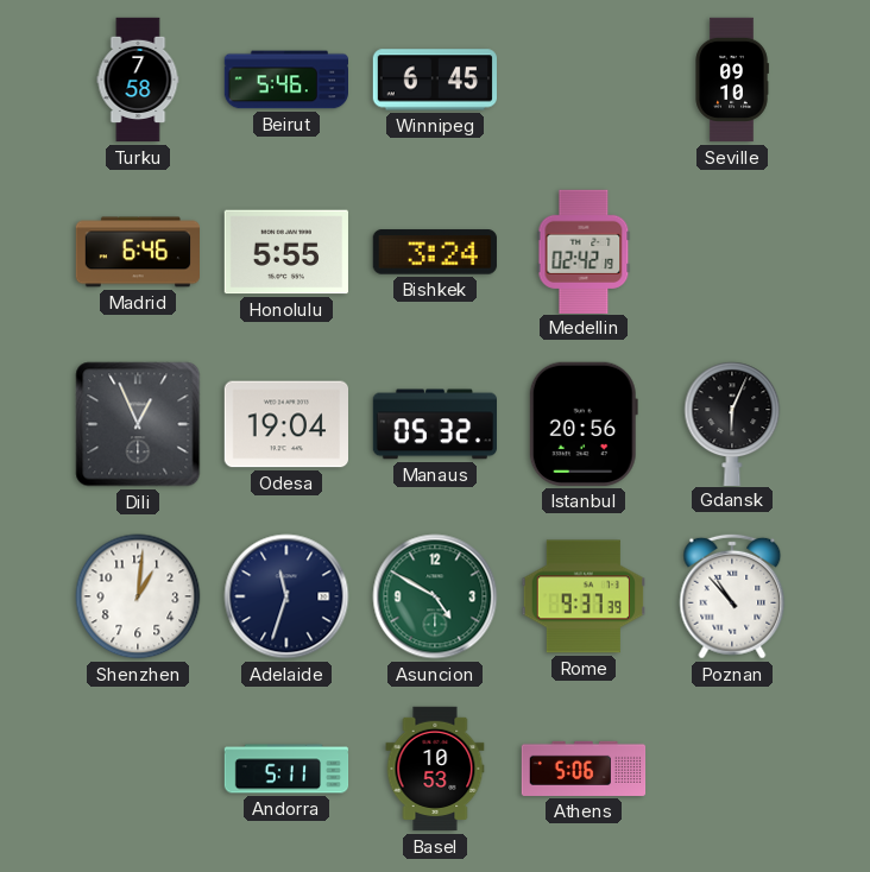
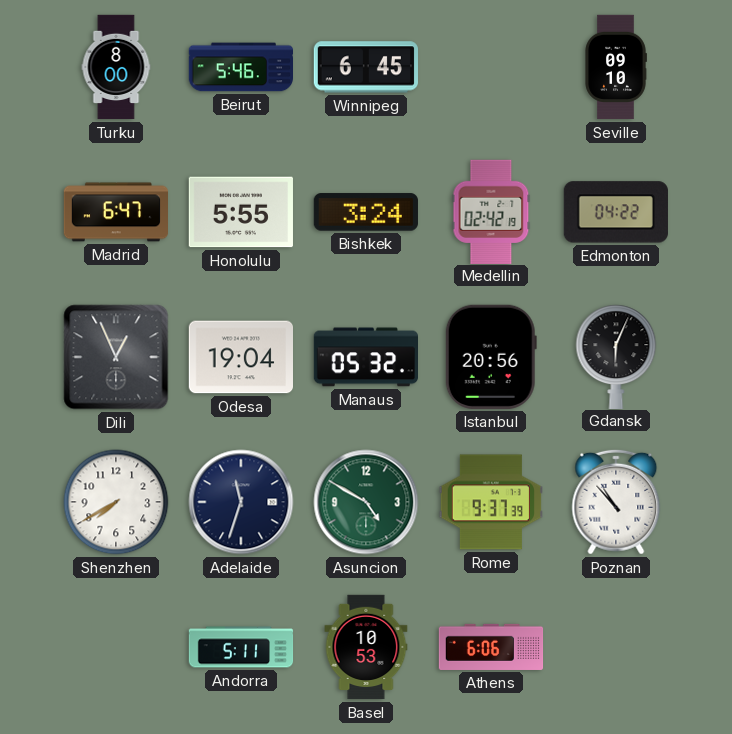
Turku: 7:58 -> 8:00 (116, 67)
Madrid: 6:46 -> 6:47 (115, 212)
Edmonton: none -> 04:22 (616, 212)
Shenzhen: 1:01 -> 7:40 (116, 502)
Athens: 5:06 -> 6:06 (491, 647)
